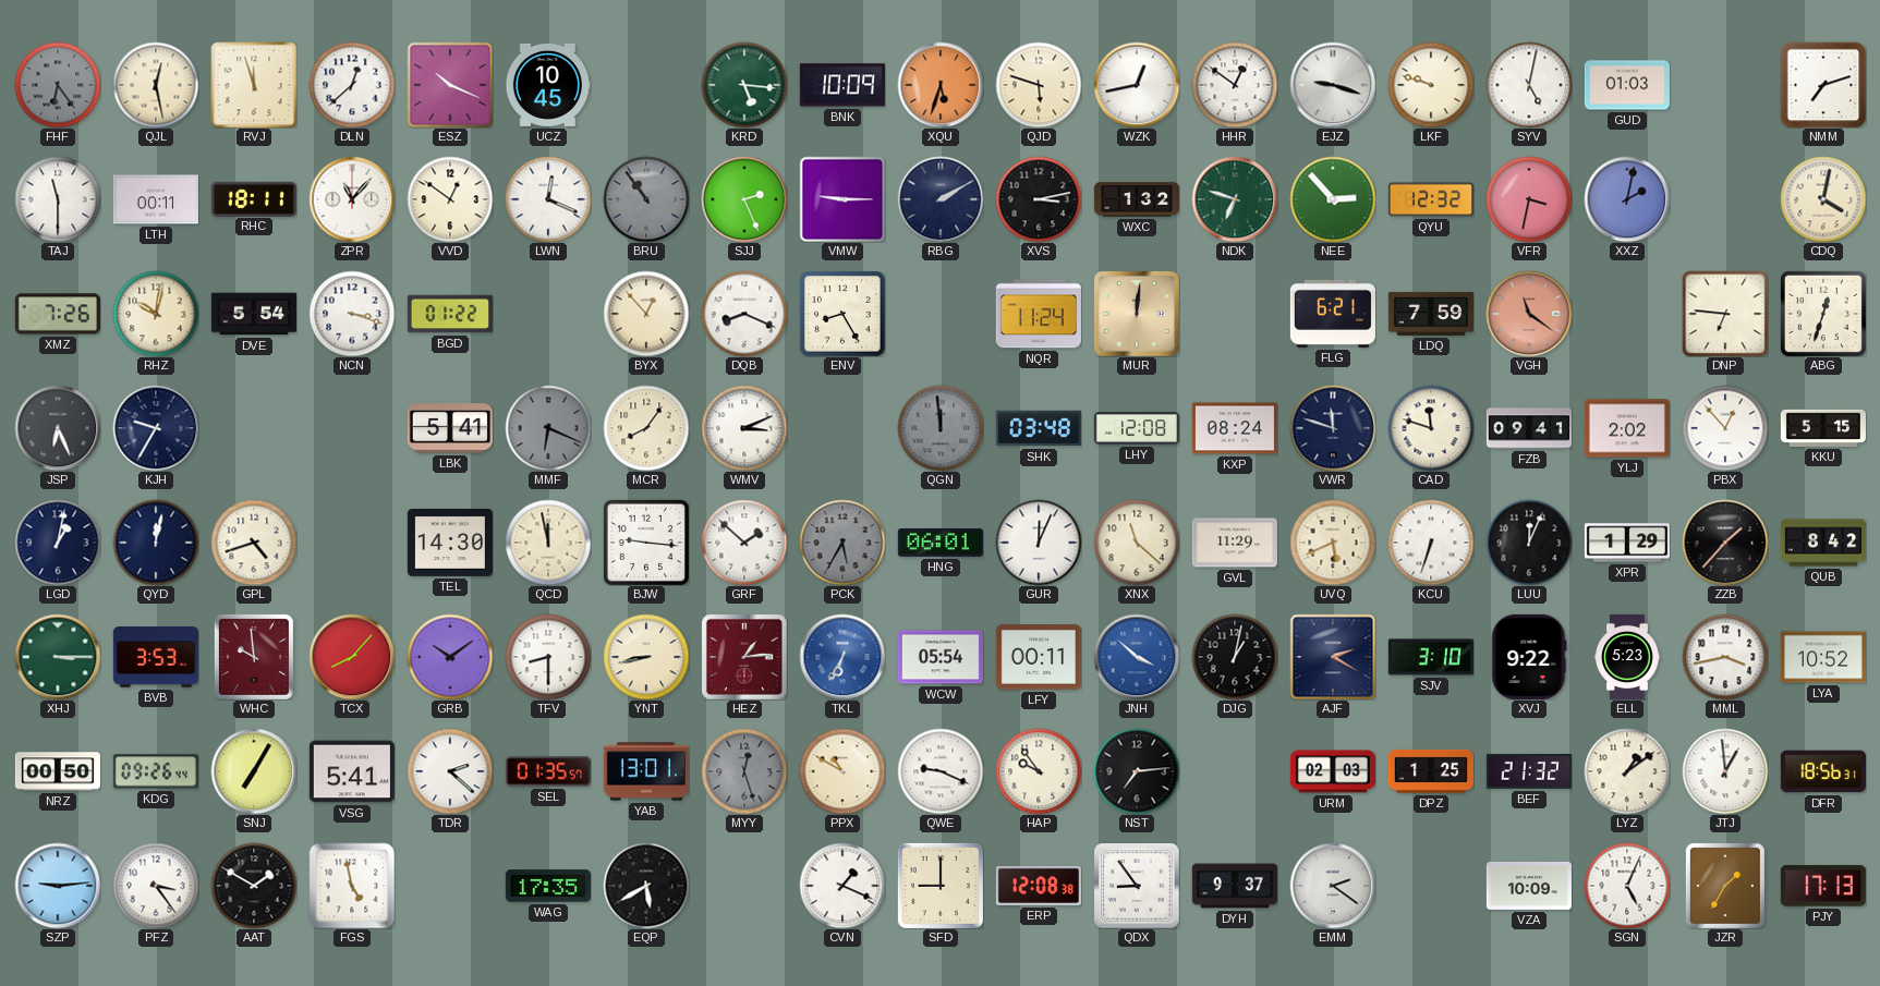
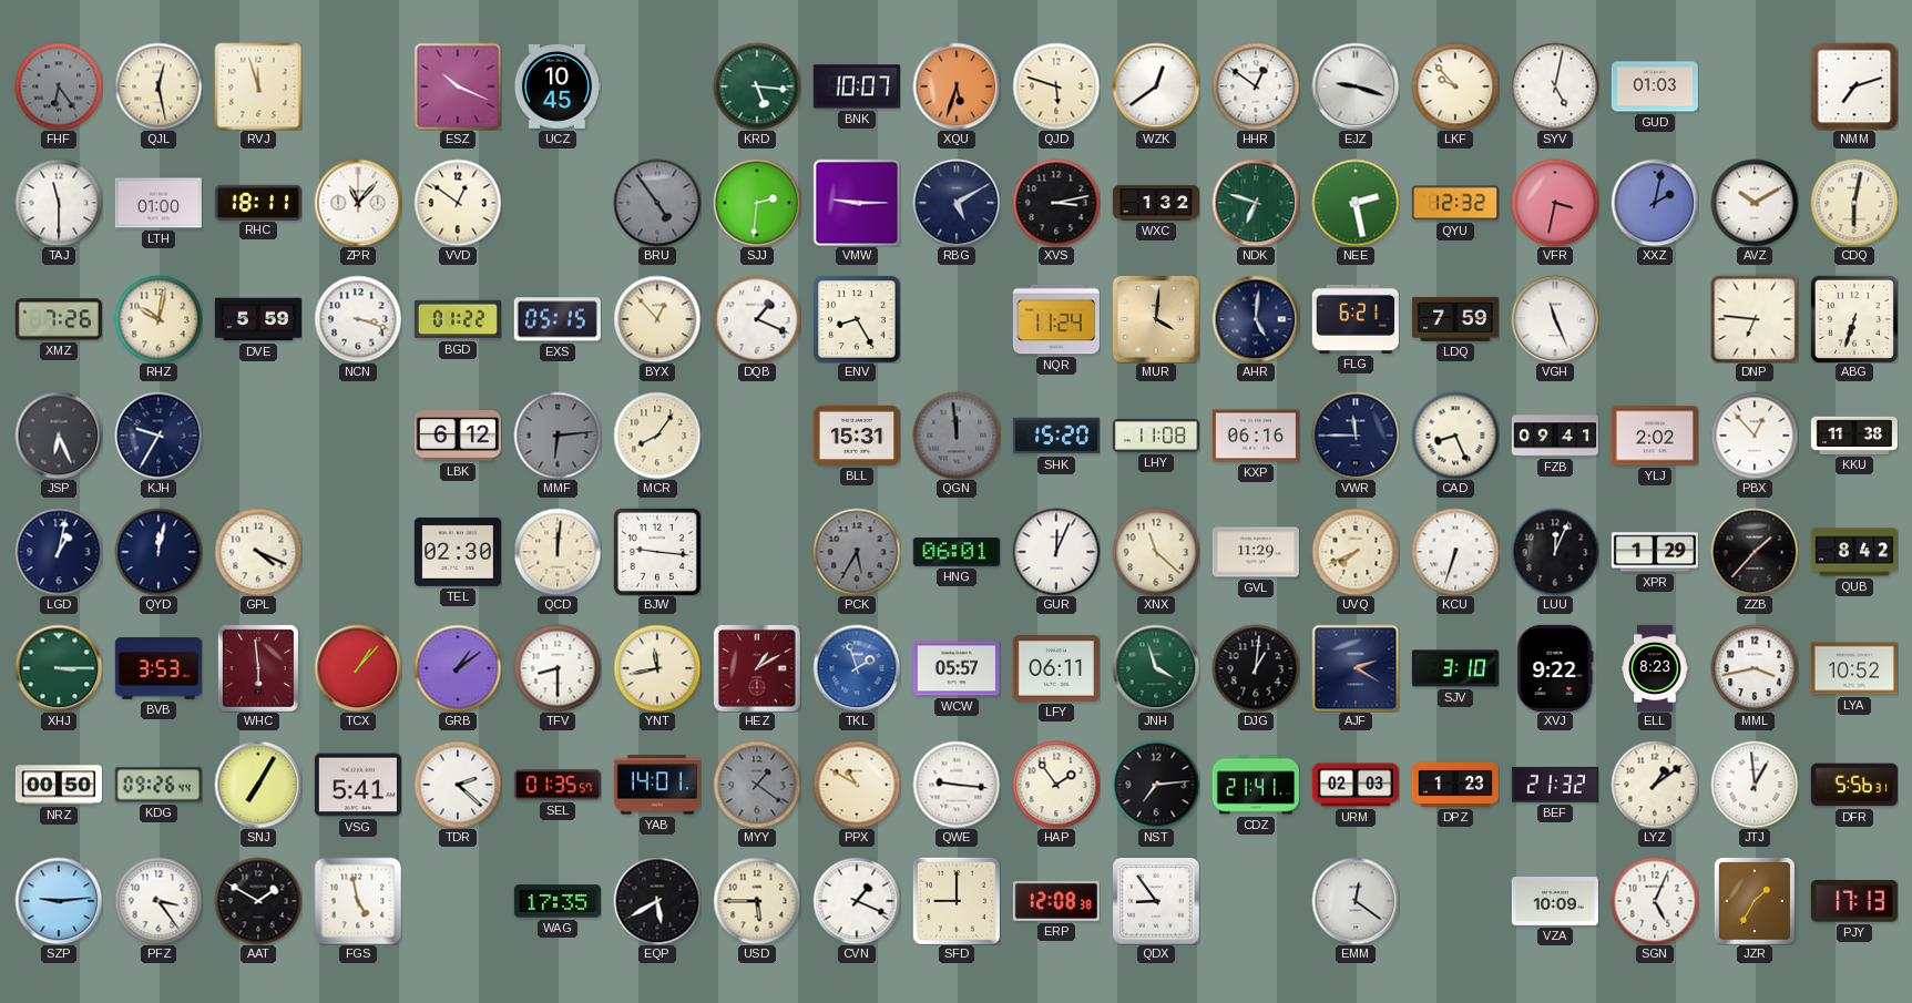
DLN: 12:38 -> none (352, 85)
BNK: 10:09 -> 10:07 (857, 86)
WZK: 12:43 -> 12:39 (1156, 86)
LKF: 9:48 -> 9:53 (1455, 86)
LTH: 00:11 -> 01:00 (159, 203)
LWN: 12:19 -> none (548, 199)
BRU: 10:54 -> 4:54 (657, 203)
SJJ: 2:26 -> 2:31 (757, 203)
RBG: 2:10 -> 5:10 (957, 203)
NEE: 2:53 -> 2:28 (1356, 203)
AVZ: none -> 10:10 (1755, 203)
CDQ: 4:02 -> 6:02 (1854, 203)
DVE: 5:54 -> 5:59 (258, 319)
EXS: none -> 05:15 (558, 319)
DQB: 8:19 -> 1:19 (757, 319)
MUR: 12:01 -> 4:01 (1156, 319)
AHR: none -> 5:01 (1256, 319)
VGH: 11:21 -> 11:26 (1555, 319)
VGH dial: salmon -> white (1555, 319)
ABG: 12:33 -> 6:33 (1854, 319)
LBK: 5:41 -> 6:12 (458, 436)
MMF: 6:19 -> 6:14 (558, 436)
WMV: 3:11 -> none (744, 428)
BLL: none -> 15:31 (857, 436)
SHK: 03:48 -> 15:20 (1056, 436)
LHY: 12:08 -> 11:08 (1156, 436)
KXP: 08:24 -> 06:16 (1256, 436)
VWR: 11:48 -> 11:45 (1356, 436)
CAD: 11:48 -> 8:26 (1455, 436)
KKU: 5:15 -> 11:38 (1854, 436)
GPL: 4:42 -> 4:19 (258, 552)
TEL: 14:30 -> 02:30 (458, 552)
QCD: 11:58 -> 12:01 (558, 552)
GRF: 1:52 -> none (744, 543)
UVQ: 5:41 -> 7:41 (1356, 552)
WHC: 9:59 -> 5:59 (258, 668)
TCX: 8:07 -> 1:07 (358, 668)
GRB: 10:09 -> 1:09 (458, 668)
YNT: 8:43 -> 11:43 (657, 668)
HEZ: 1:14 -> 1:10 (757, 668)
TKL: 6:35 -> 1:57 (857, 668)
WCW: 05:54 -> 05:57 (957, 668)
LFY: 00:11 -> 06:11 (1056, 668)
JNH: 3:52 -> 3:57 (1156, 668)
JNH dial: blue -> green (1156, 668)
DJG: 1:02 -> 1:01 (1256, 668)
ELL: 5:23 -> 8:23 (1655, 667)
YAB: 13:01 -> 14:01 (657, 785)
MYY: 12:27 -> 1:21 (757, 785)
QWE: 9:19 -> 9:16 (957, 785)
HAP: 9:54 -> 1:54 (1056, 785)
CDZ: none -> 21:41 (1256, 785)
DPZ: 1:25 -> 1:23 (1455, 785)
DFR: 18:56 -> 5:56 (1854, 785)
USD: none -> 5:45 (757, 901)
DYH: 9:37 -> none (1235, 886)
EMM: 2:21 -> 12:21 (1356, 901)
